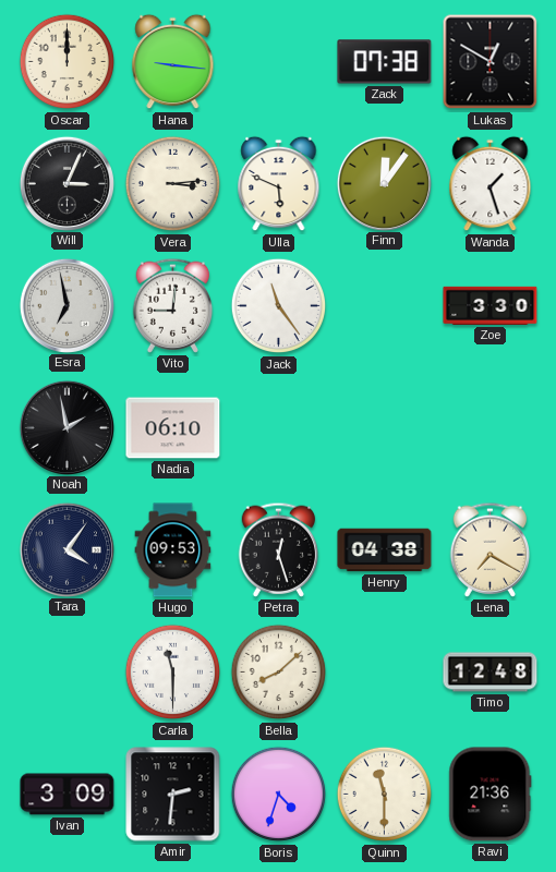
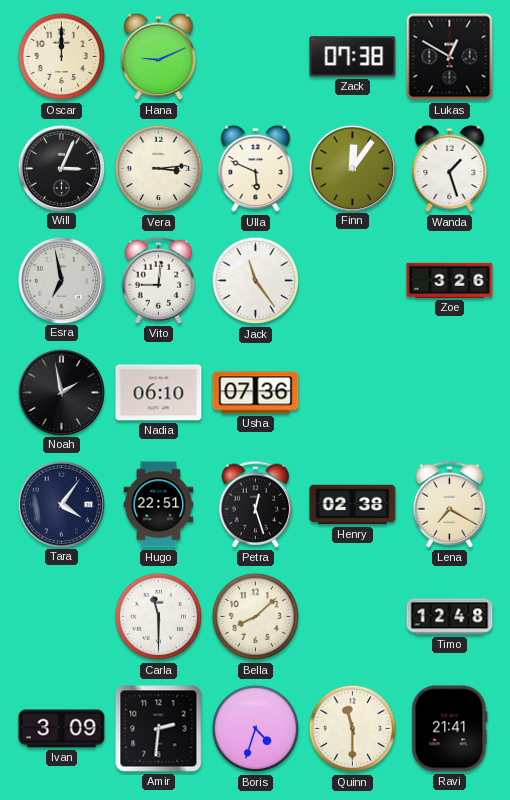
Hana: 9:16 -> 9:11 (159, 57)
Zoe: 3:30 -> 3:26 (450, 280)
Usha: none -> 07:36 (256, 393)
Hugo: 09:53 -> 22:51 (159, 505)
Henry: 04:38 -> 02:38 (353, 505)
Ravi: 21:36 -> 21:41 (450, 729)
